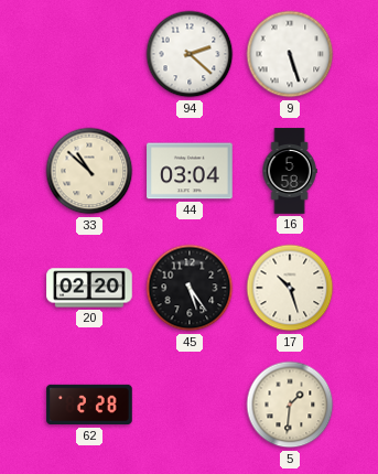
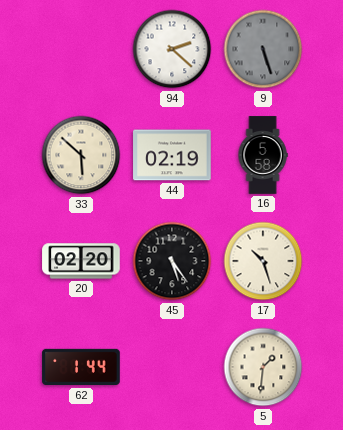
9 dial: white -> grey (263, 49)
33: 10:52 -> 5:52 (81, 155)
44: 03:04 -> 02:19 (172, 155)
62: 2:28 -> 1:44 (81, 367)
